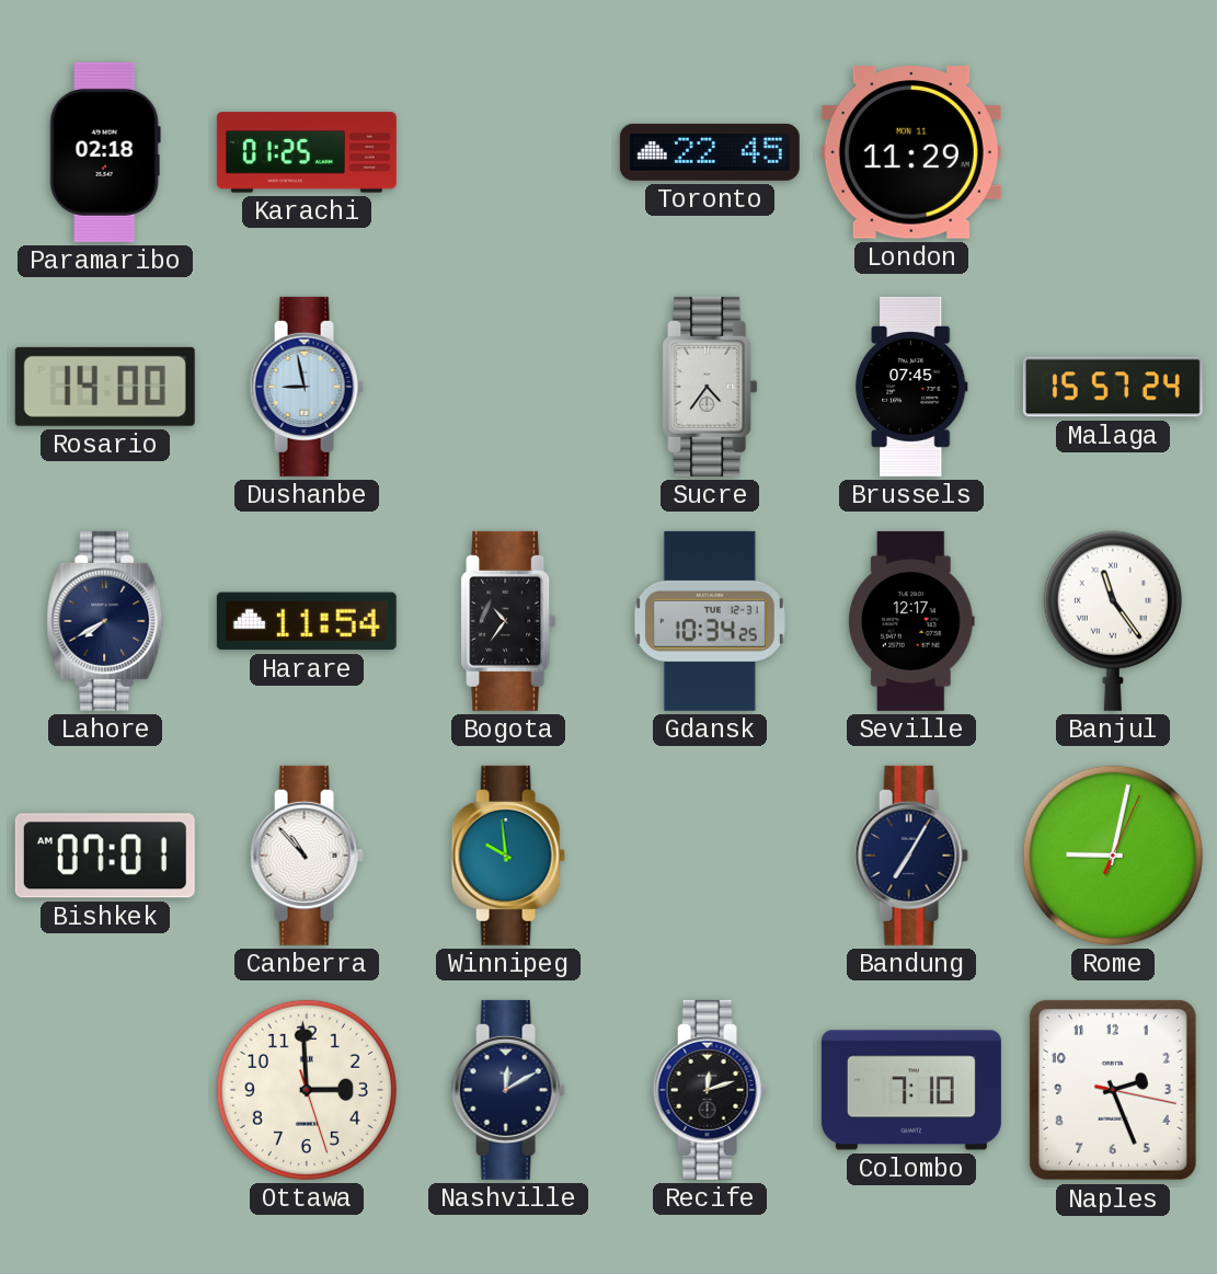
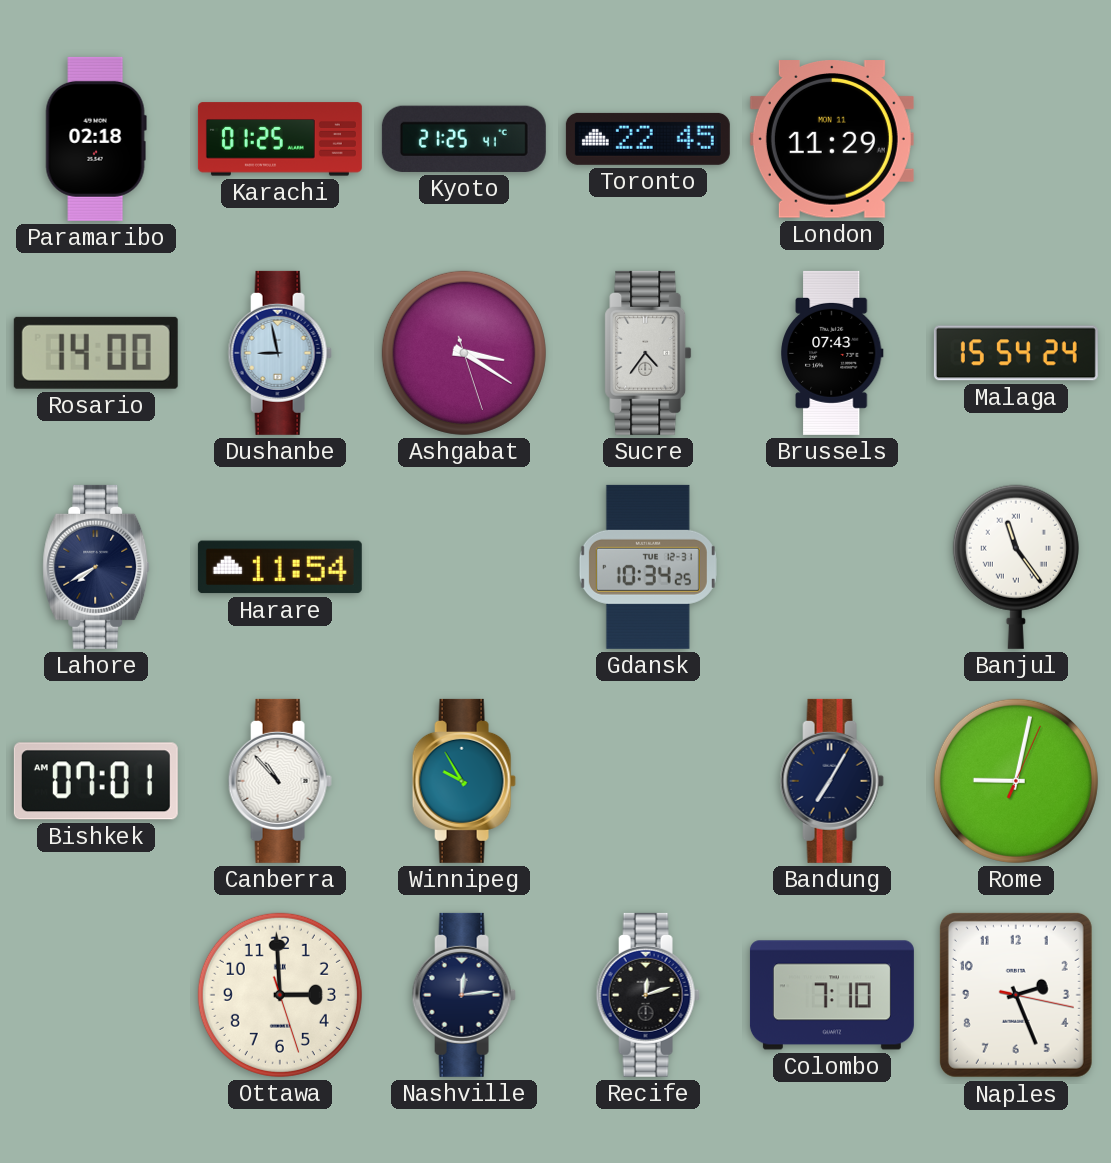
Kyoto: none -> 21:25 (464, 139)
Ashgabat: none -> 3:20 (464, 353)
Brussels: 07:45 -> 07:43 (832, 353)
Malaga: 15:57 -> 15:54 (1016, 353)
Bogota: 10:36 -> none (508, 621)
Seville: 12:17 -> none (911, 621)
Winnipeg: 9:59 -> 9:55 (464, 781)
Nashville: 12:10 -> 12:14 (464, 995)
